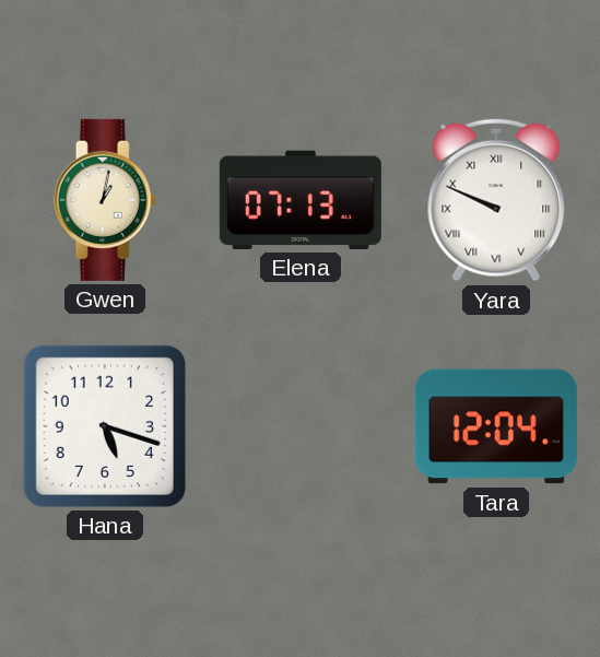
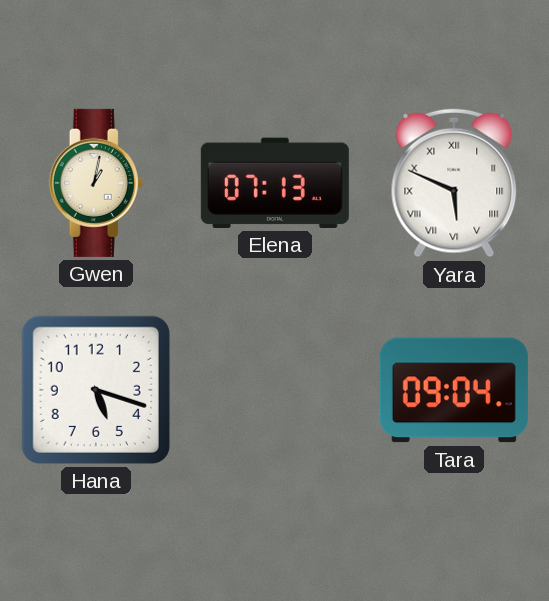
Yara: 9:49 -> 5:49 (454, 183)
Tara: 12:04 -> 09:04 (454, 390)
